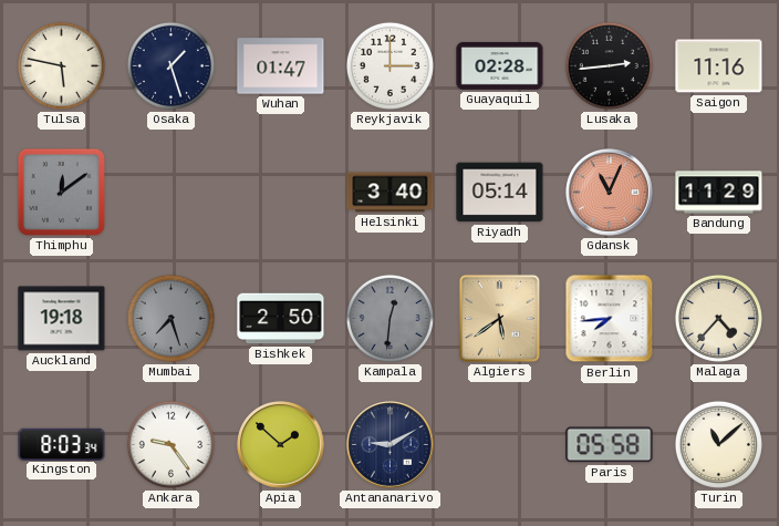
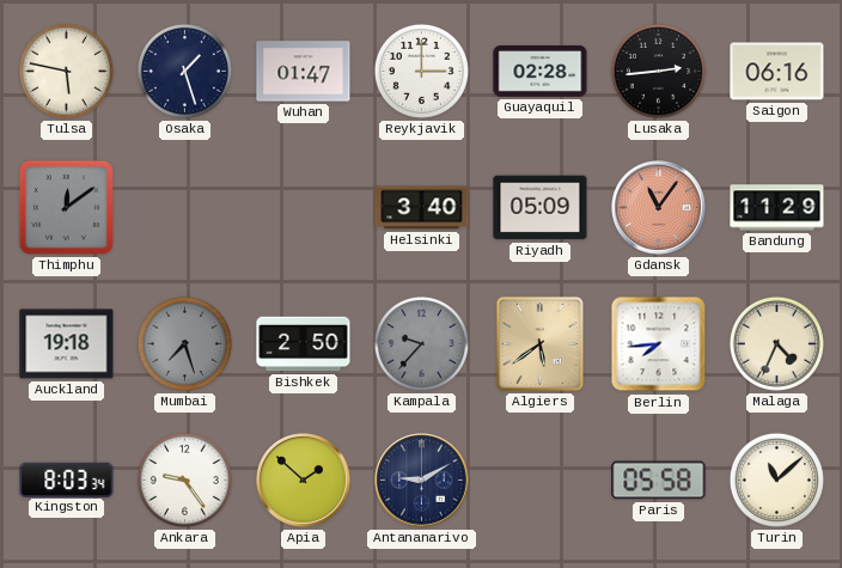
Saigon: 11:16 -> 06:16 (777, 72)
Riyadh: 05:14 -> 05:09 (541, 208)
Gdansk: 11:04 -> 11:06 (659, 208)
Kampala: 12:31 -> 9:37 (421, 343)
Malaga: 4:37 -> 4:34 (776, 343)
